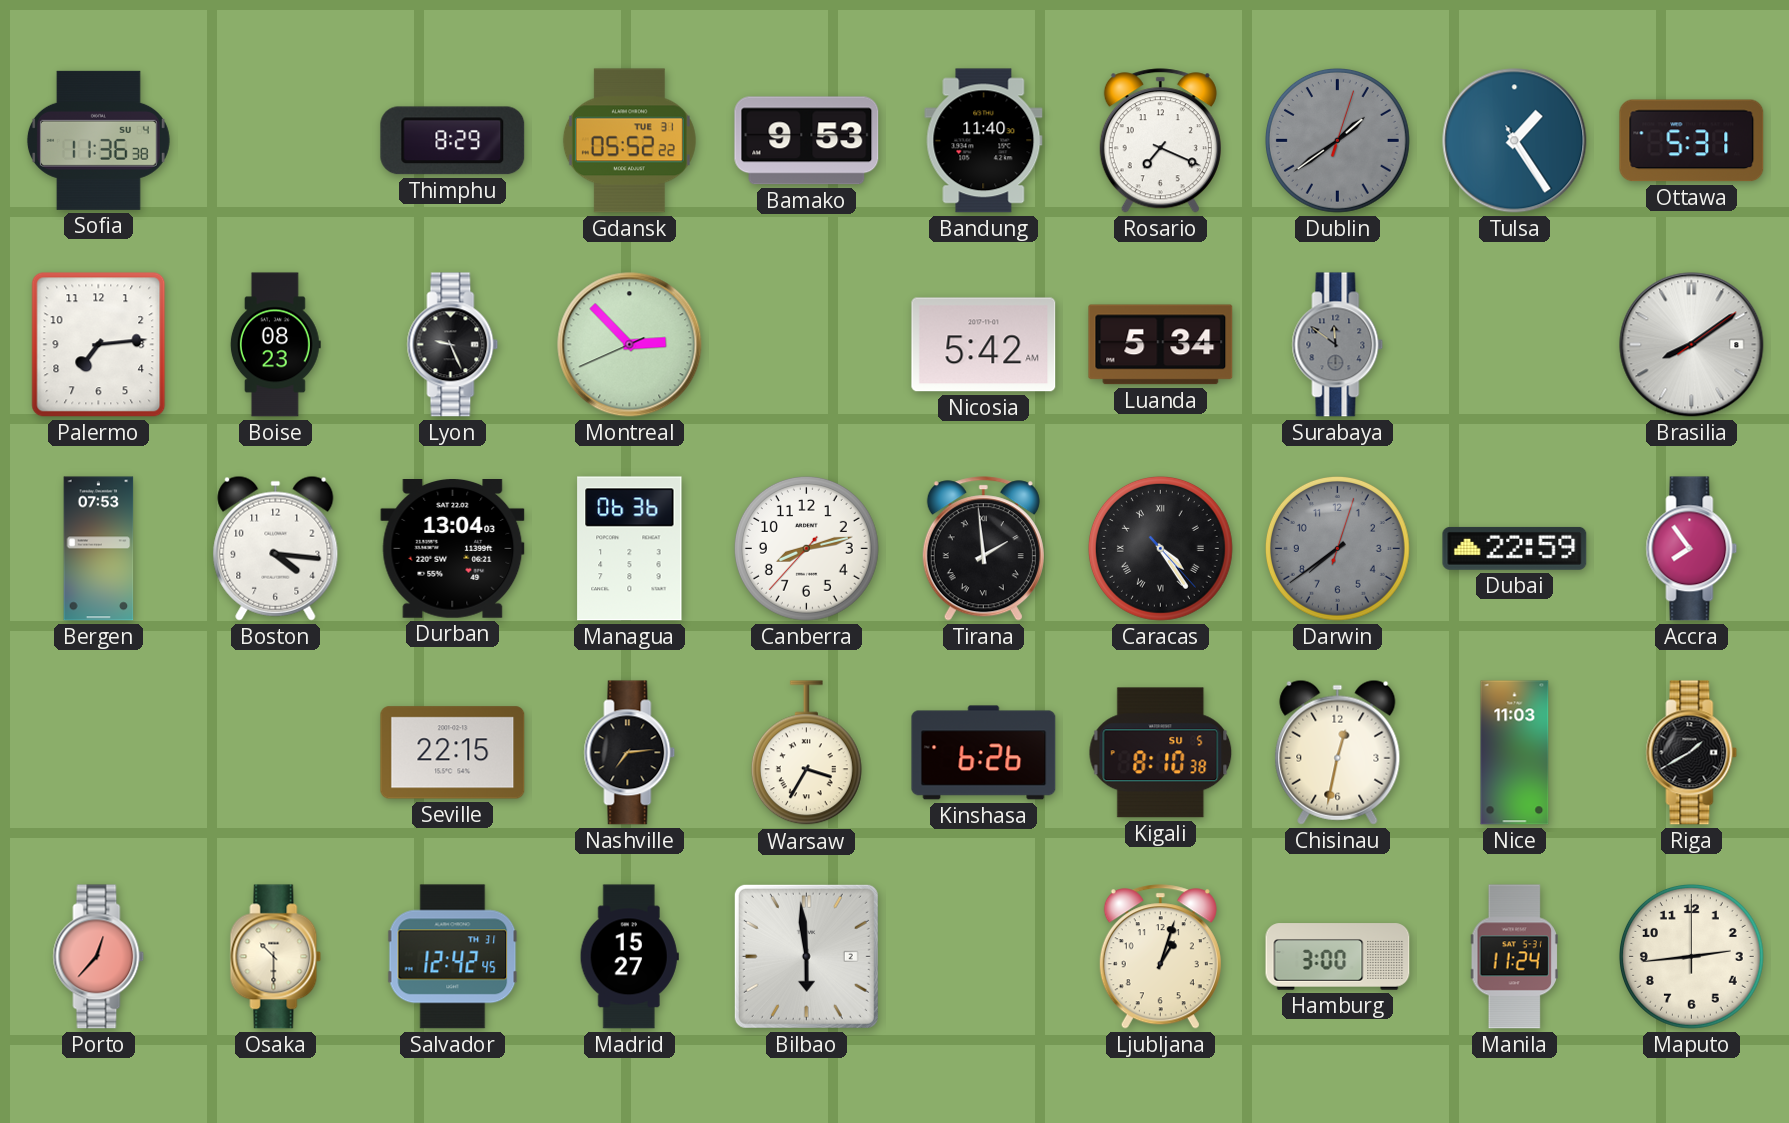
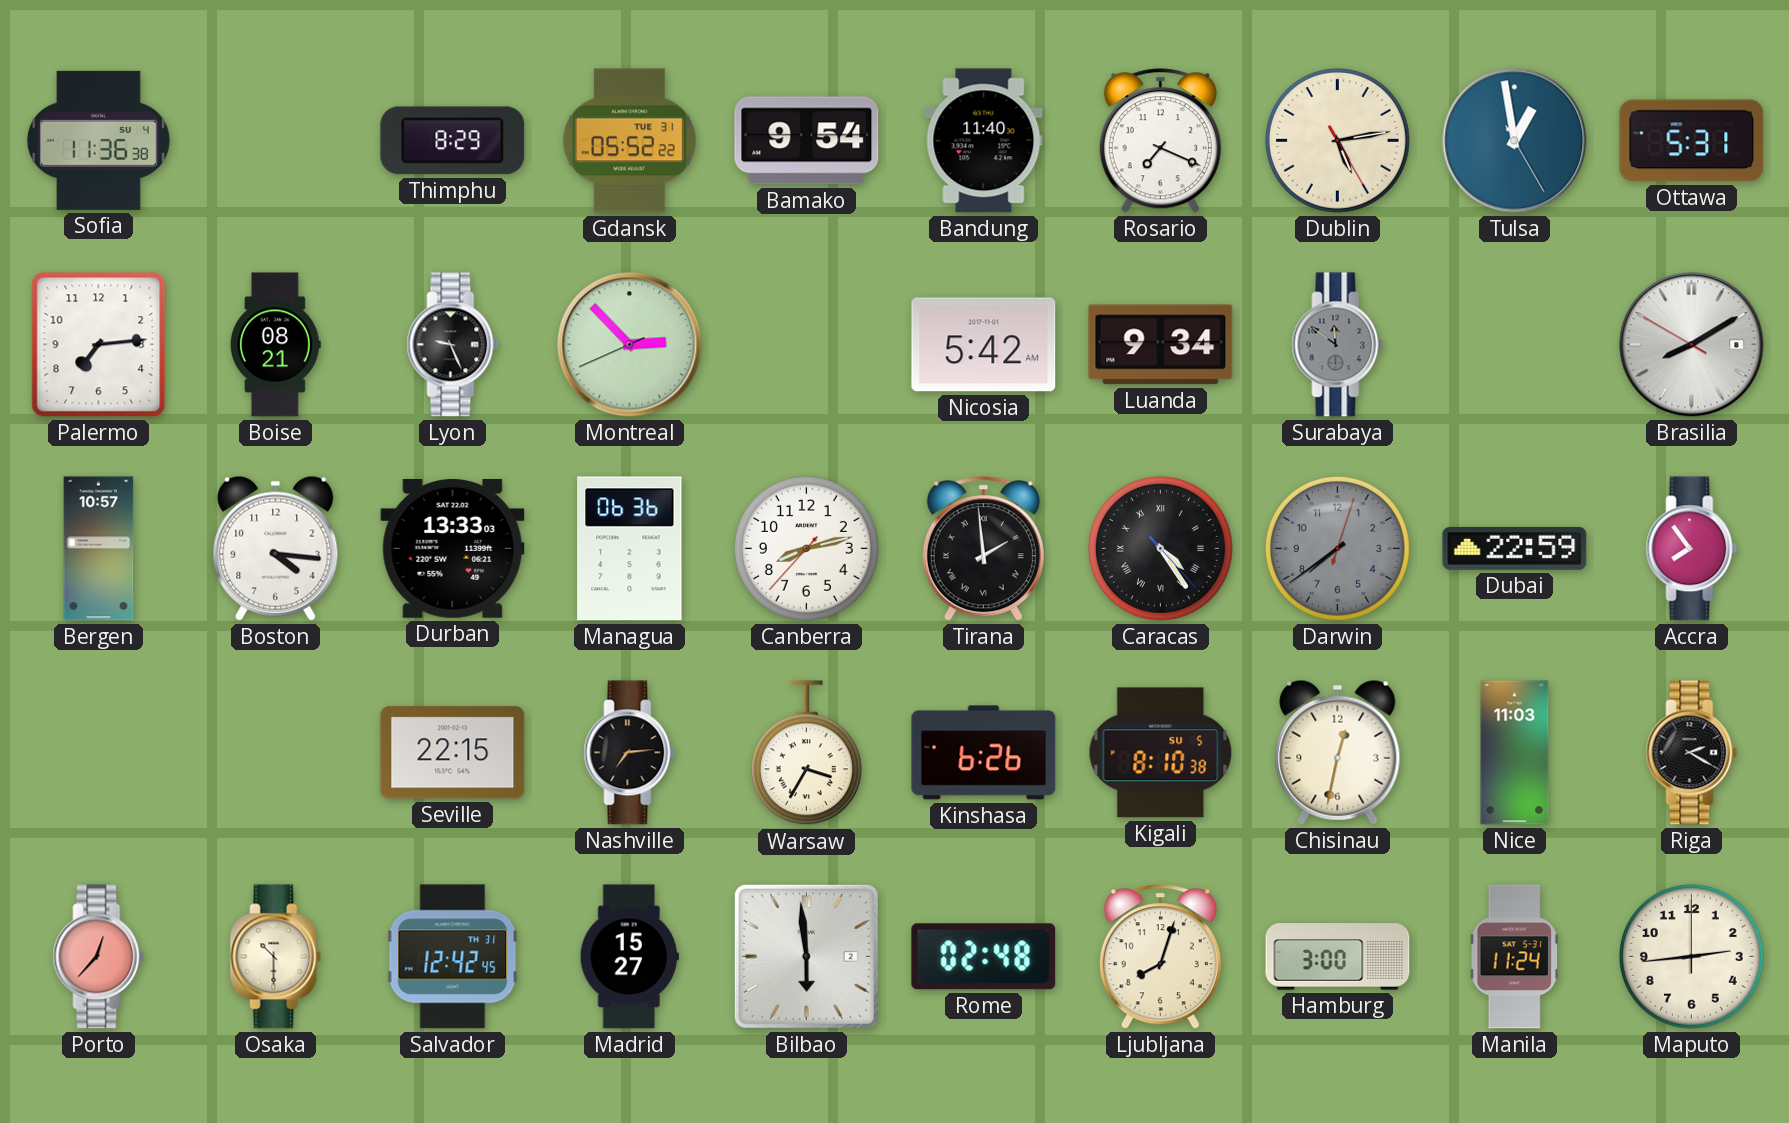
Bamako: 9:53 -> 9:54 (807, 141)
Dublin: 1:39 -> 5:13 (1337, 140)
Dublin dial: grey -> cream (1337, 140)
Tulsa: 1:24 -> 12:58 (1515, 141)
Boise: 08:23 -> 08:21 (275, 345)
Luanda: 5:34 -> 9:34 (1161, 345)
Brasilia: 8:09:09 -> 8:09:50 (1692, 345)
Bergen: 07:53 -> 10:57 (99, 549)
Durban: 13:04 -> 13:33 (453, 549)
Riga: 1:40 -> 2:20 (1692, 753)
Rome: none -> 02:48 (984, 957)
Ljubljana: 1:03 -> 8:03 (1160, 957)
